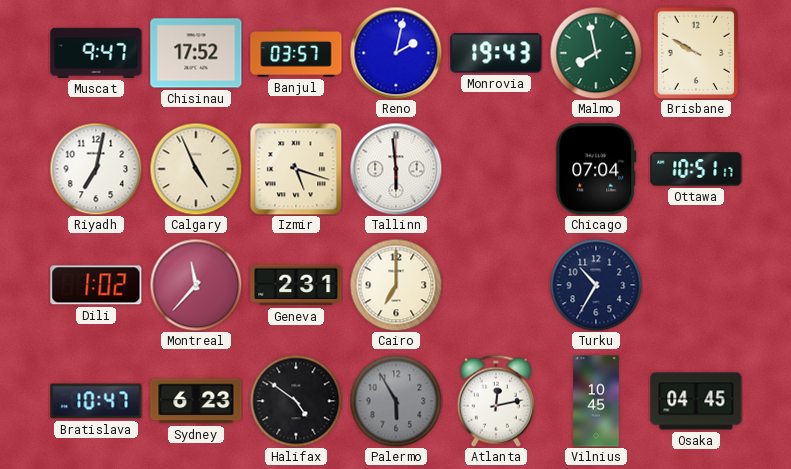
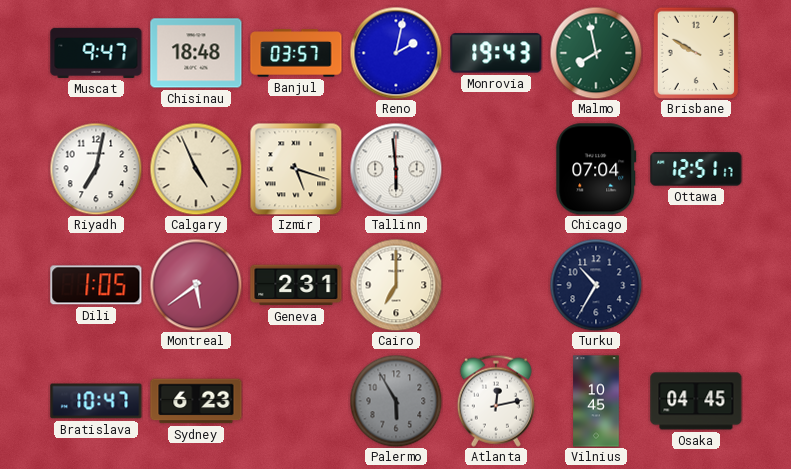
Chisinau: 17:52 -> 18:48 (196, 53)
Ottawa: 10:51 -> 12:51 (696, 169)
Dili: 1:02 -> 1:05 (96, 285)
Montreal: 11:37 -> 5:39 (196, 285)
Halifax: 4:51 -> none (296, 401)
